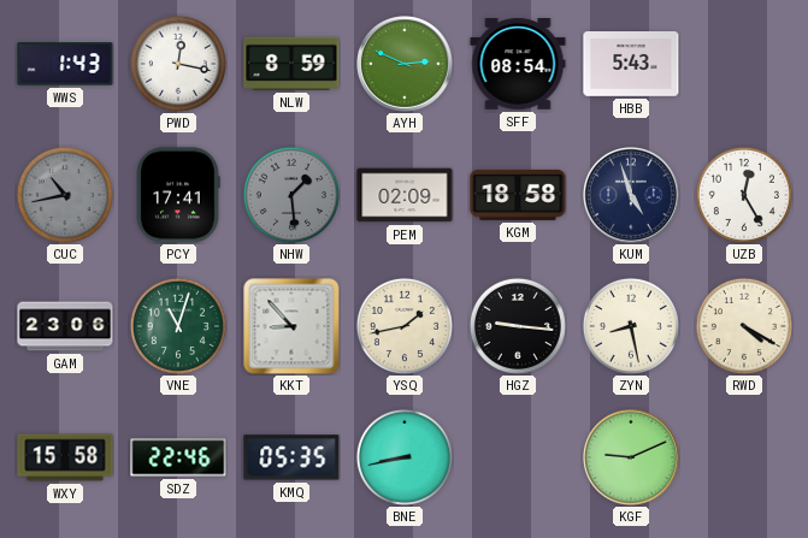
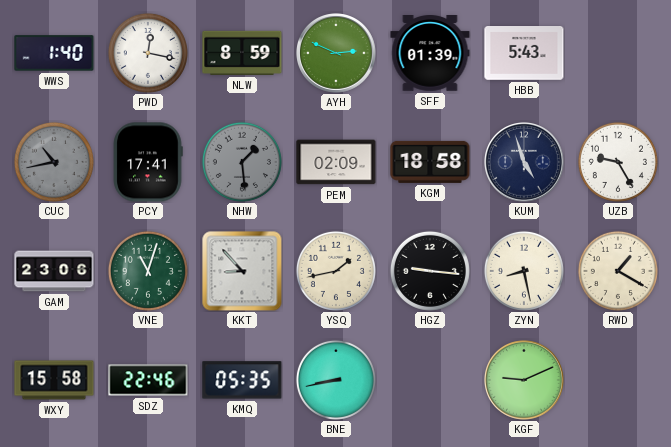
WWS: 1:43 -> 1:40 (54, 53)
SFF: 08:54 -> 01:39 (430, 54)
UZB: 12:25 -> 9:25 (618, 162)
RWD: 4:20 -> 1:20 (618, 271)
